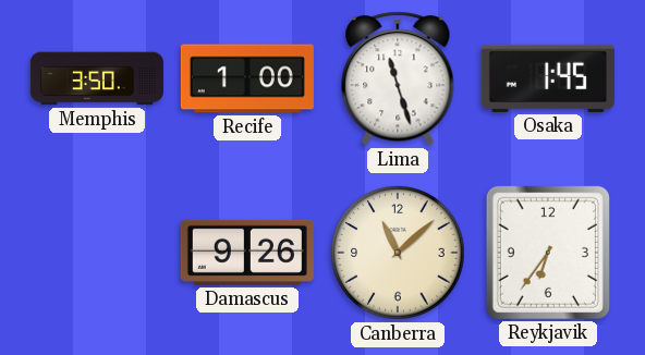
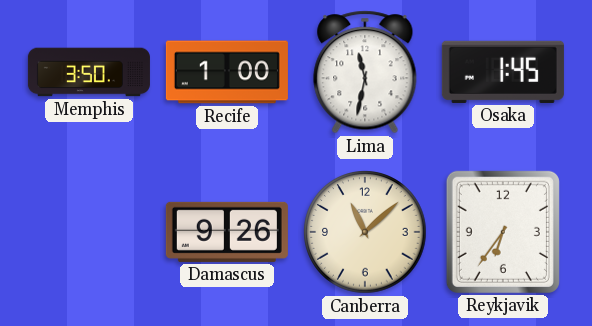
Lima: 11:27 -> 11:32 (365, 72)
